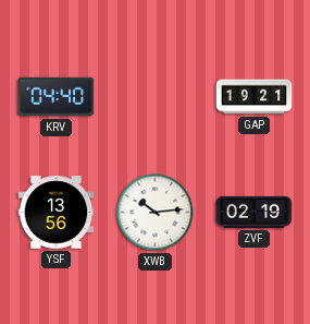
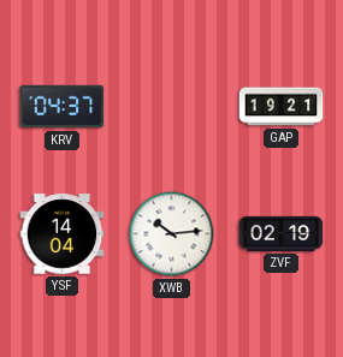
KRV: 04:40 -> 04:37 (63, 107)
YSF: 13:56 -> 14:04 (63, 234)
